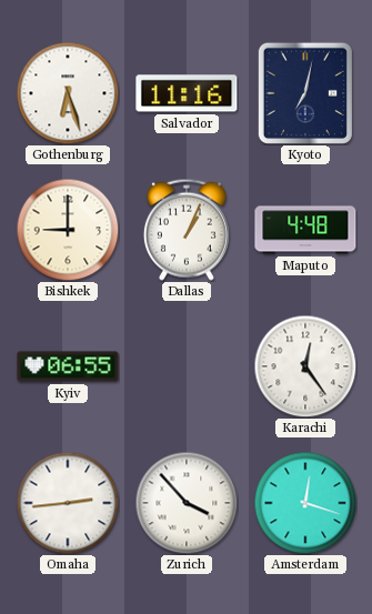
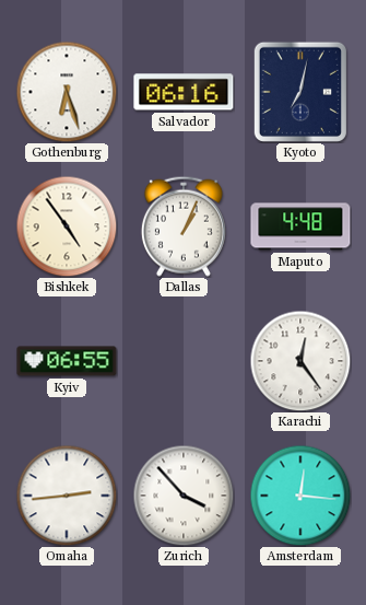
Salvador: 11:16 -> 06:16 (184, 92)
Bishkek: 9:00 -> 4:54 (67, 226)
Amsterdam: 12:18 -> 12:16 (300, 496)
